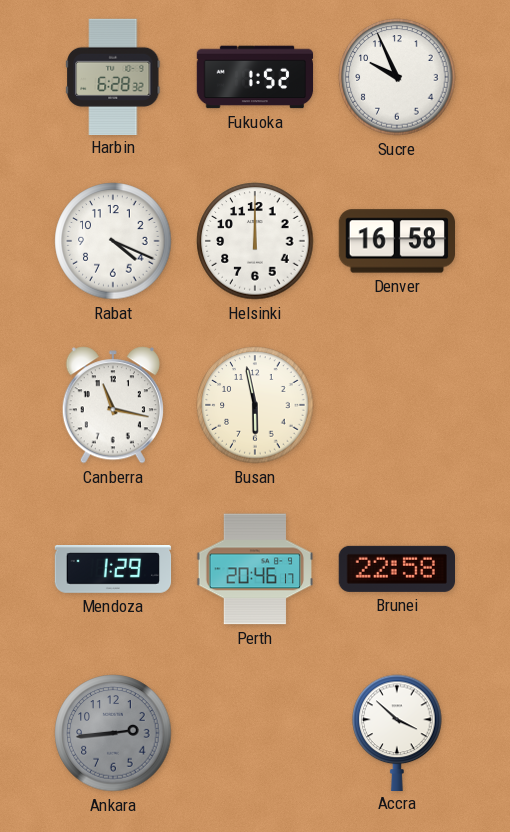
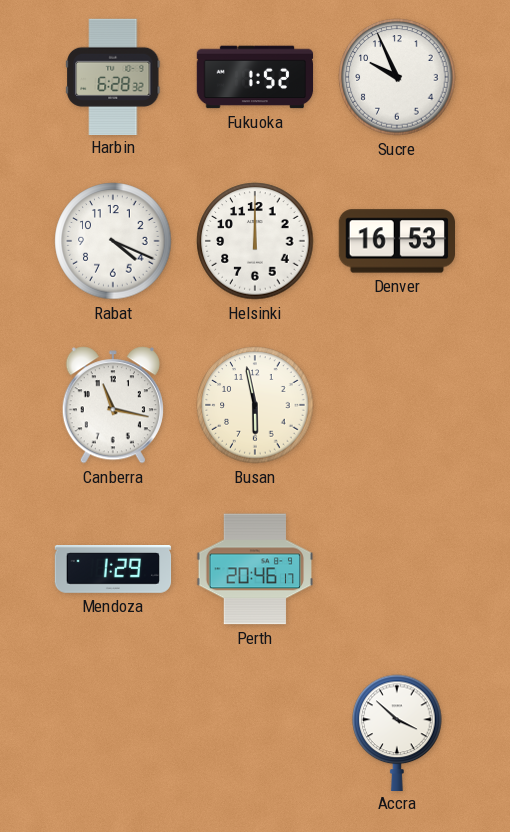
Denver: 16:58 -> 16:53 (396, 241)
Brunei: 22:58 -> none (396, 569)
Ankara: 2:44 -> none (113, 733)
